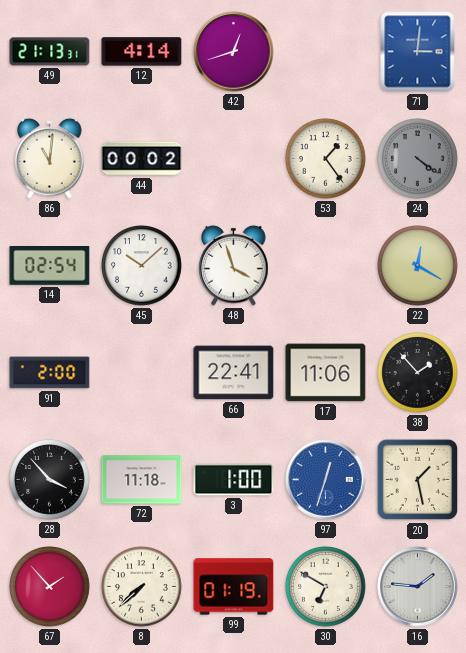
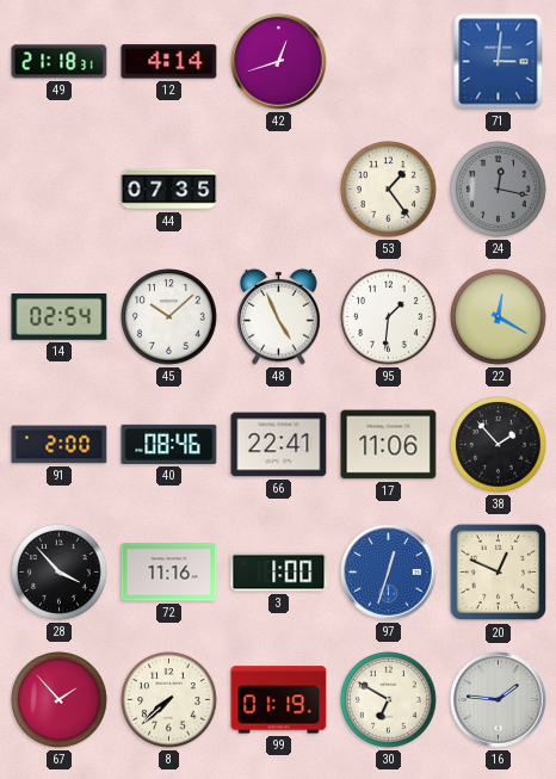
49: 21:13 -> 21:18 (60, 62)
86: 11:01 -> none (50, 158)
44: 00:02 -> 07:35 (169, 190)
24: 4:21 -> 12:17 (499, 190)
48: 3:57 -> 4:56 (279, 316)
95: none -> 1:31 (389, 317)
40: none -> 08:46 (169, 444)
72: 11:18 -> 11:16 (169, 573)
20: 1:28 -> 12:49 (499, 573)
